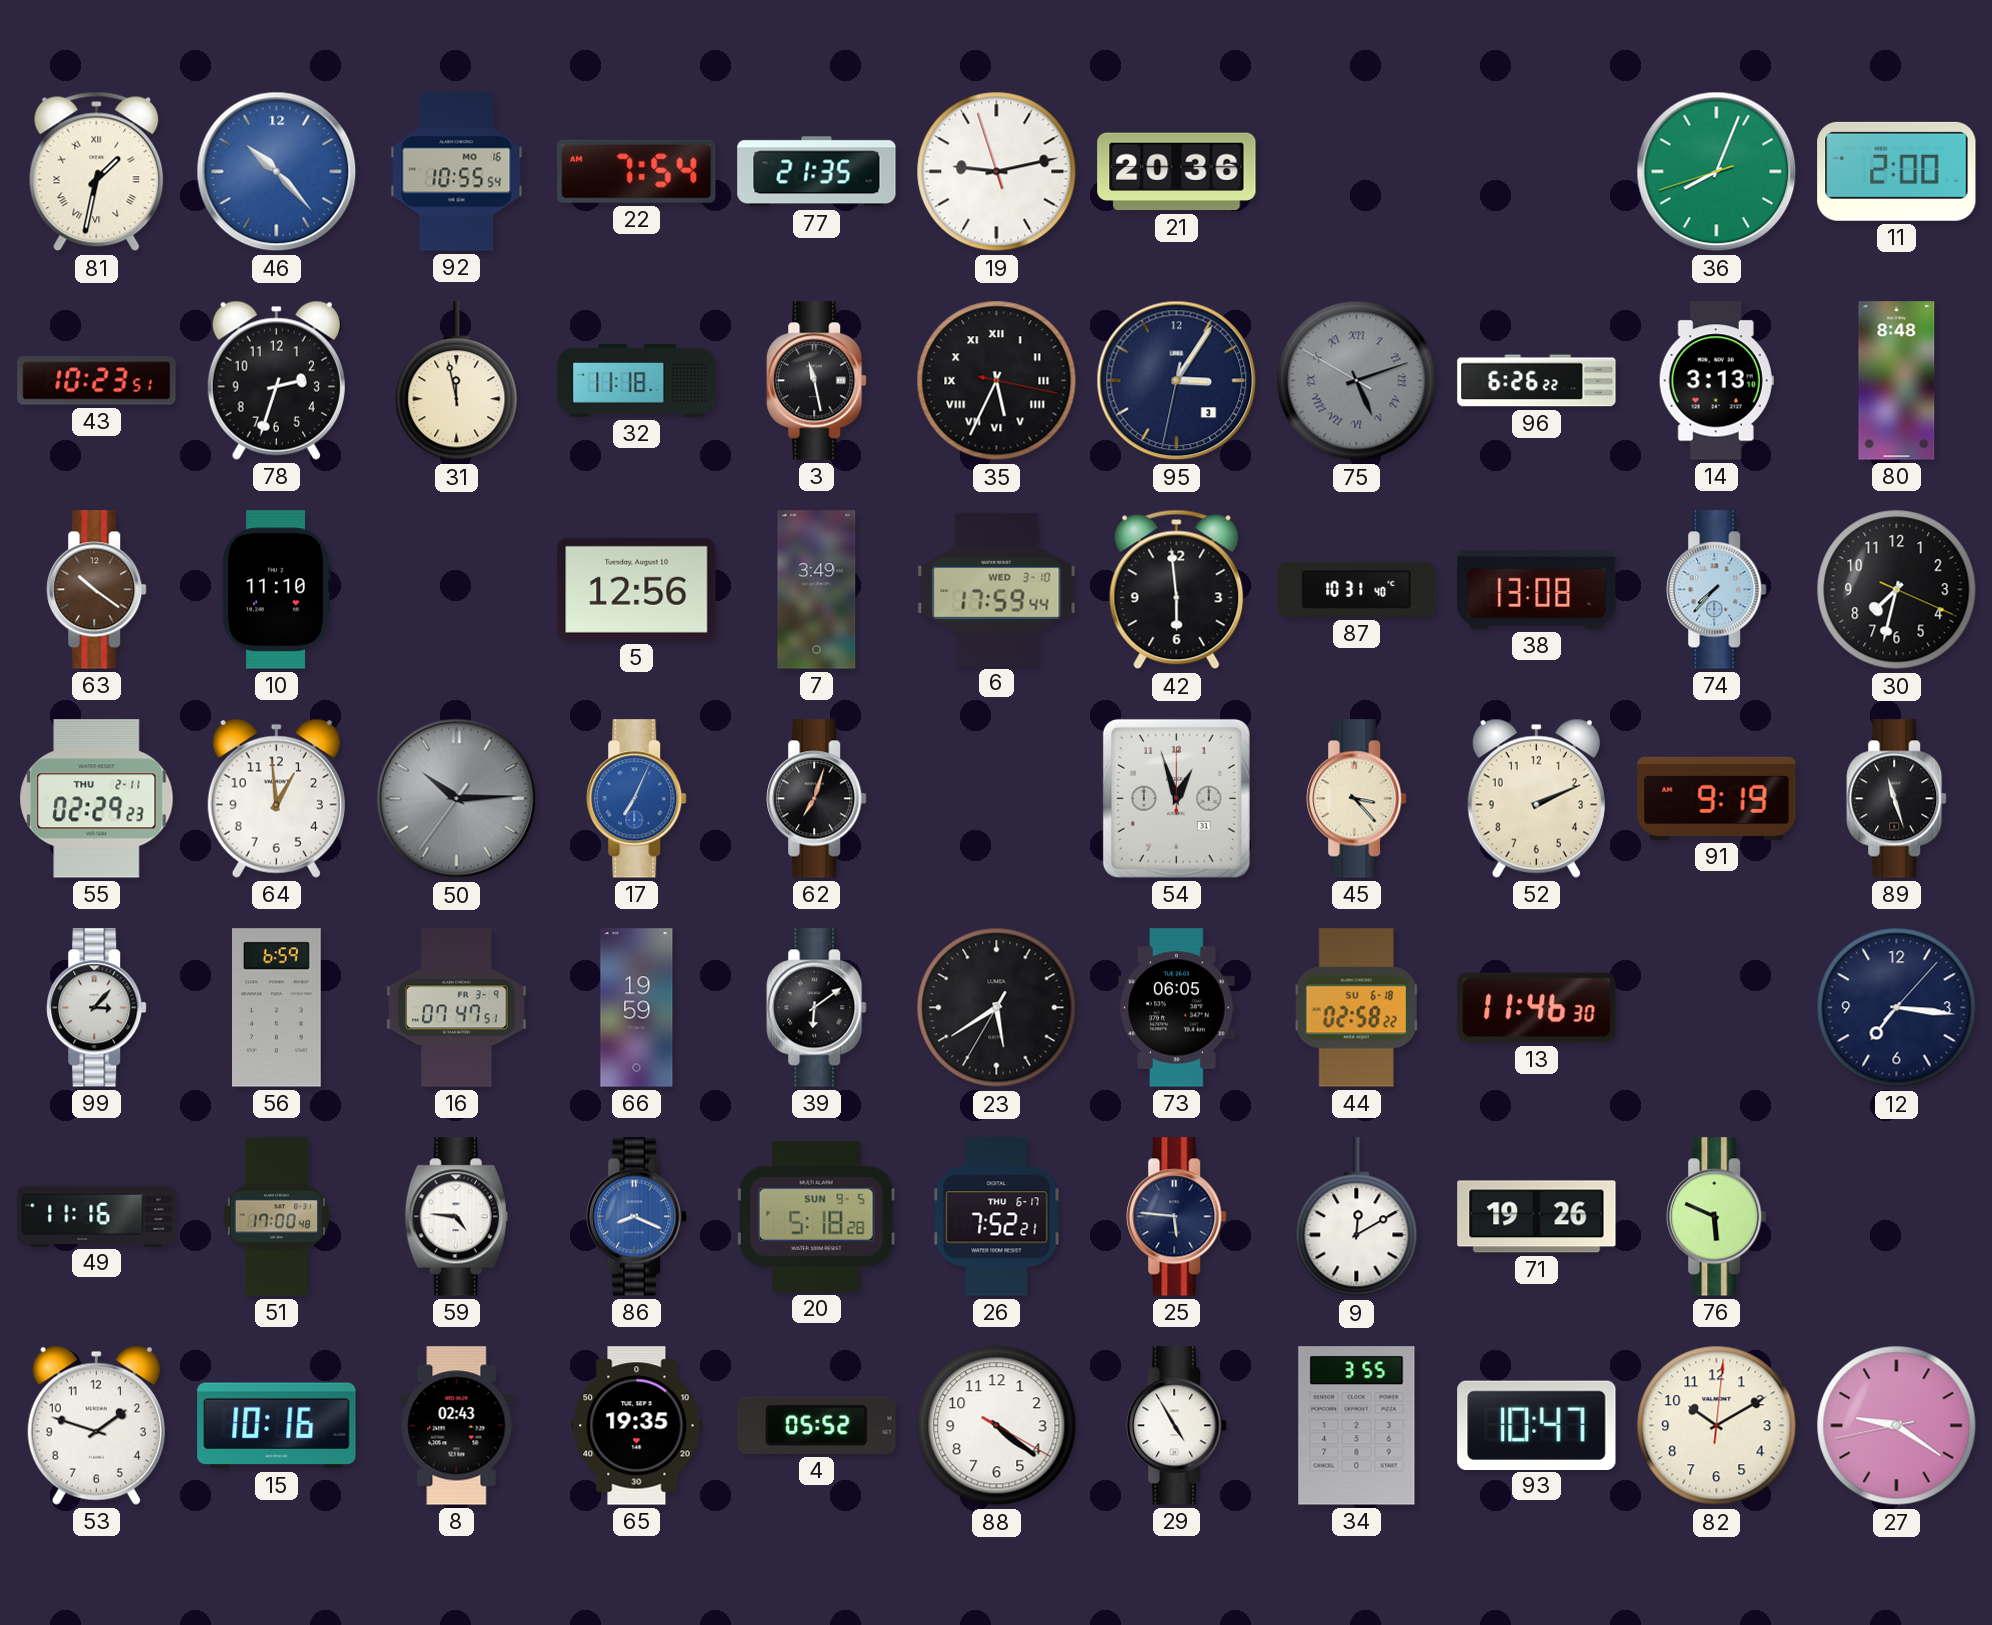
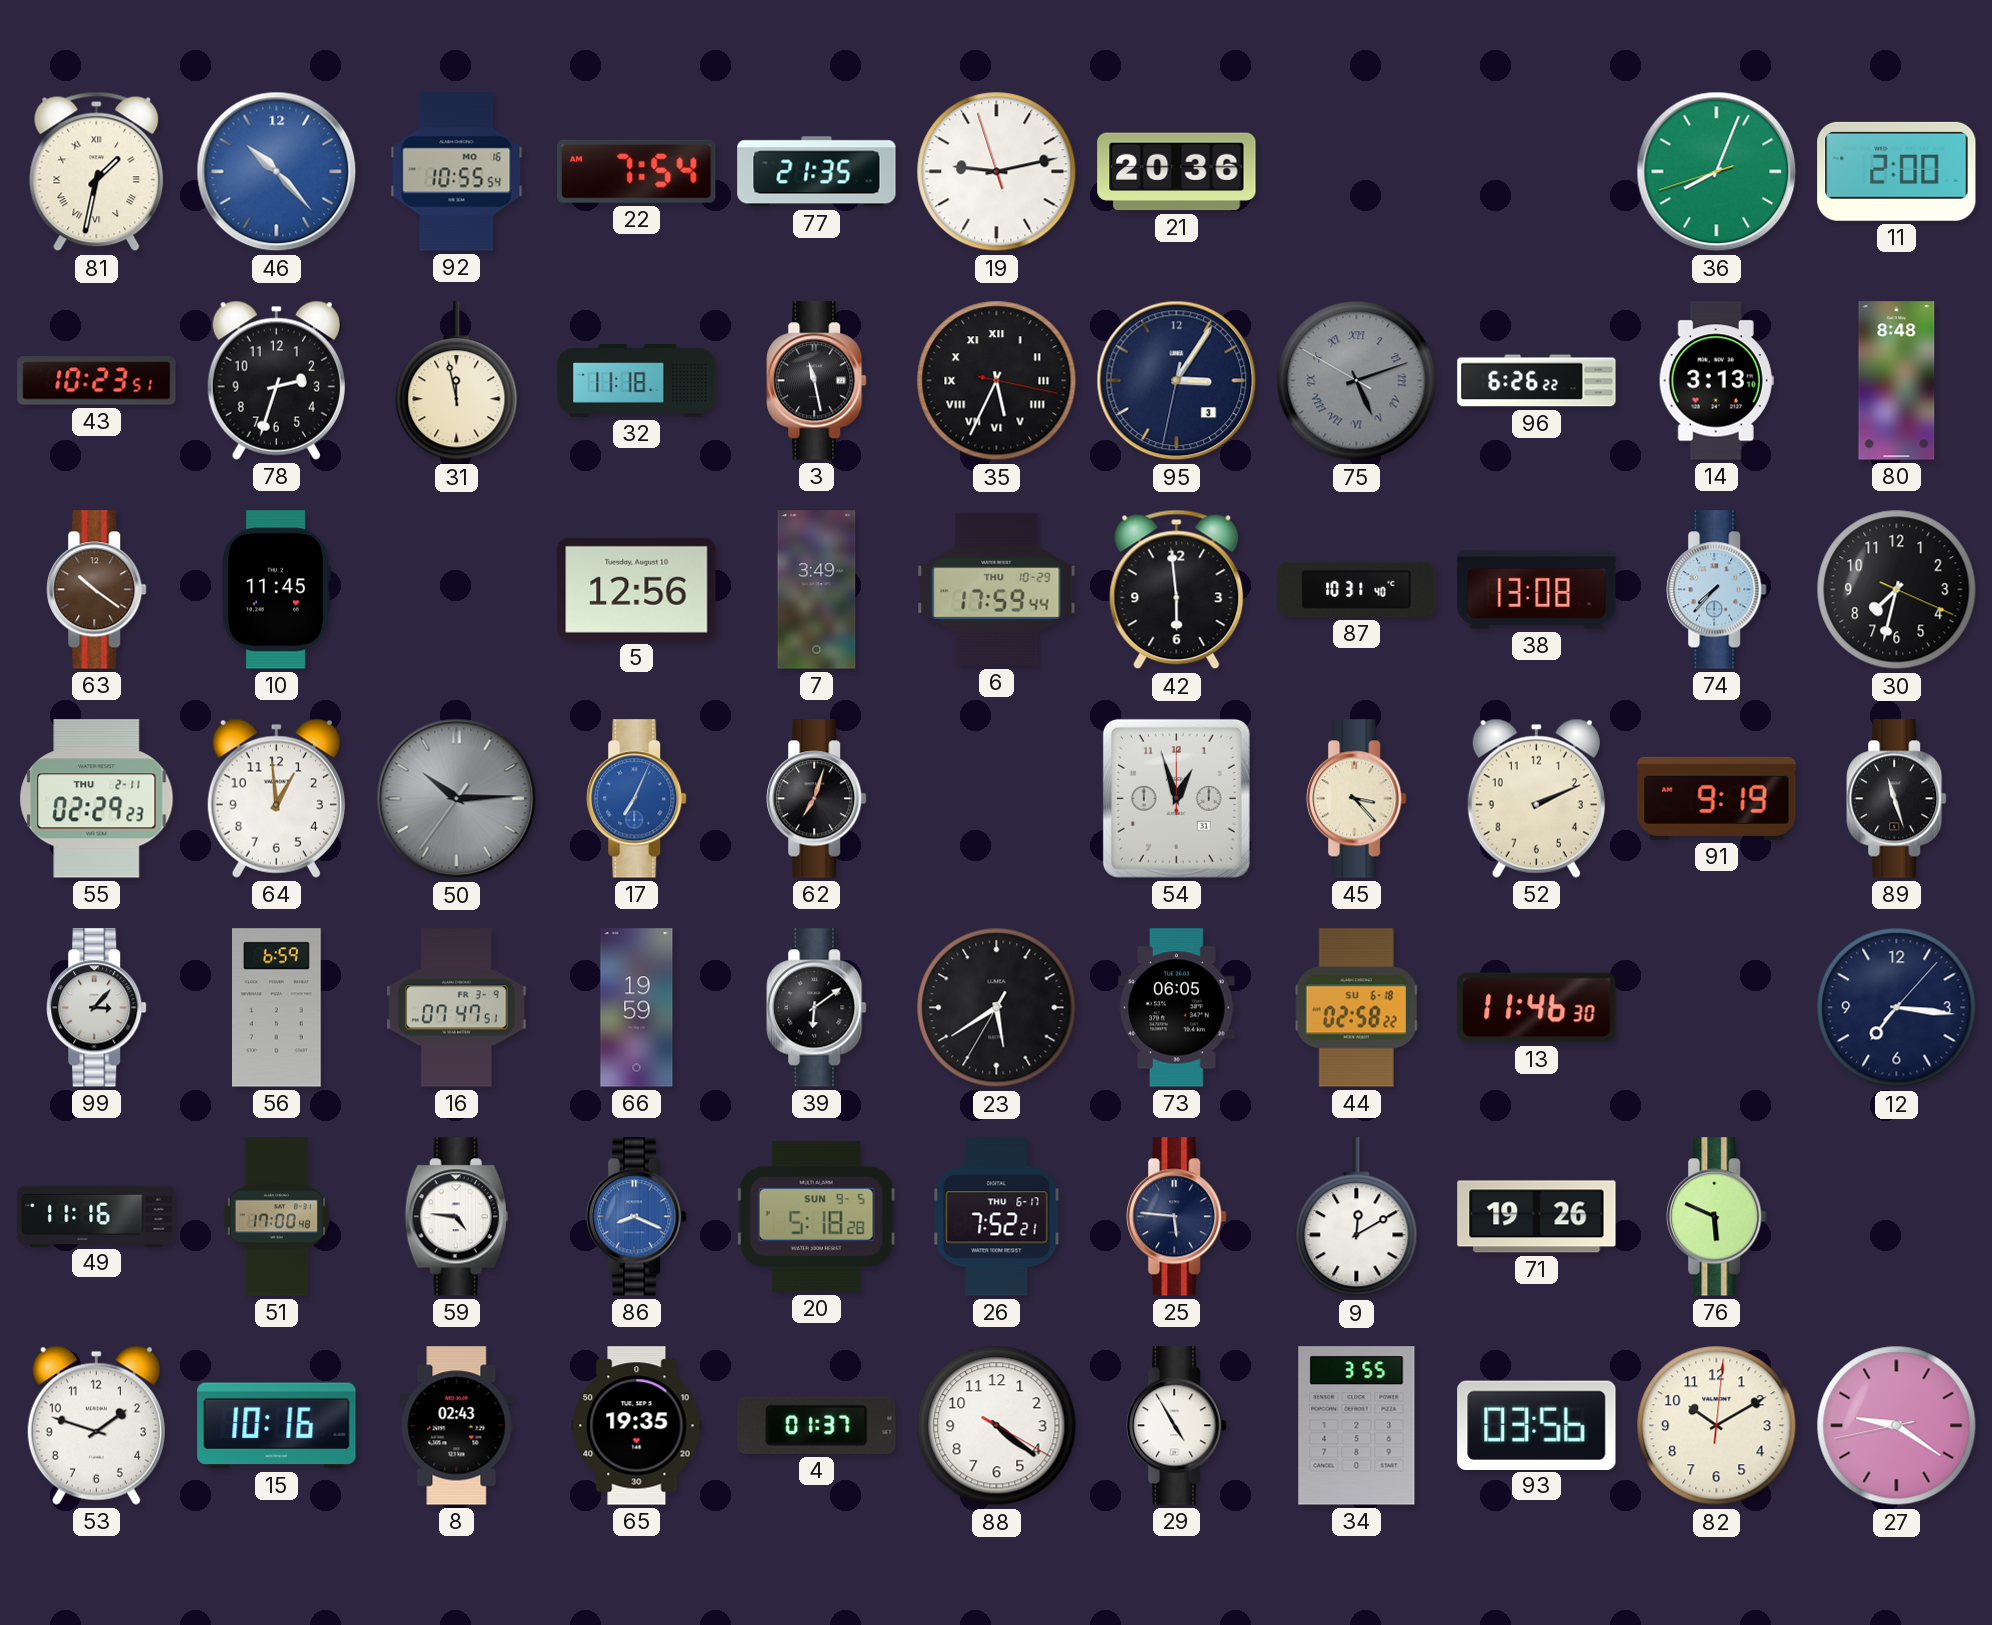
10: 11:10 -> 11:45 (277, 590)
6 date: WED 3-10 -> THU 10-29 (997, 589)
4: 05:52 -> 01:37 (817, 1425)
93: 10:47 -> 03:56 (1537, 1425)
